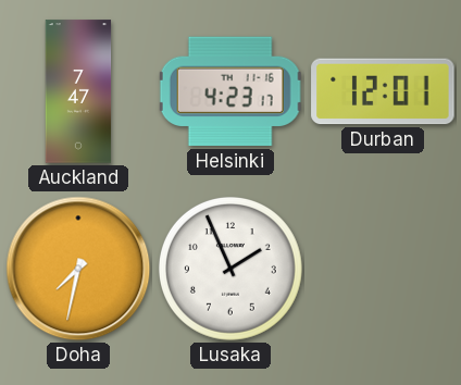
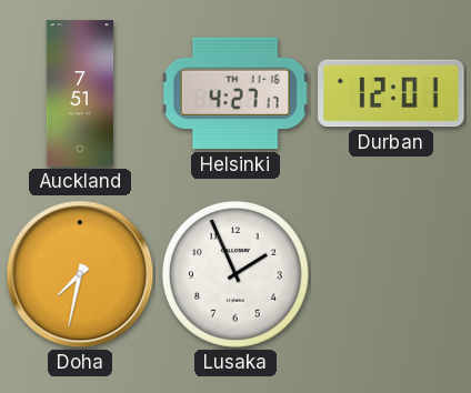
Auckland: 7:47 -> 7:51 (80, 93)
Helsinki: 4:23 -> 4:27 (235, 93)
